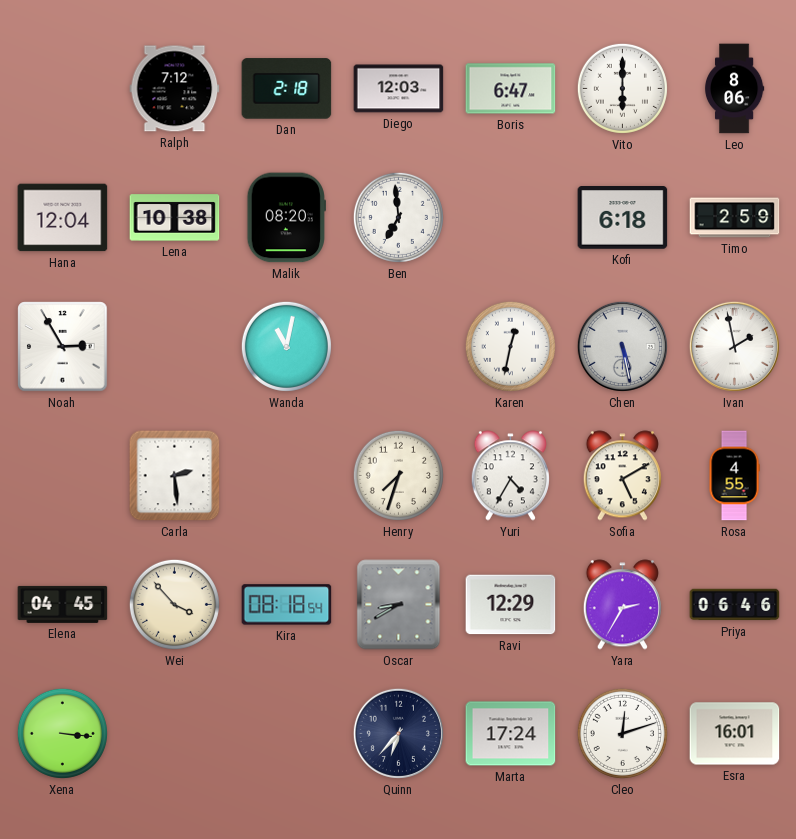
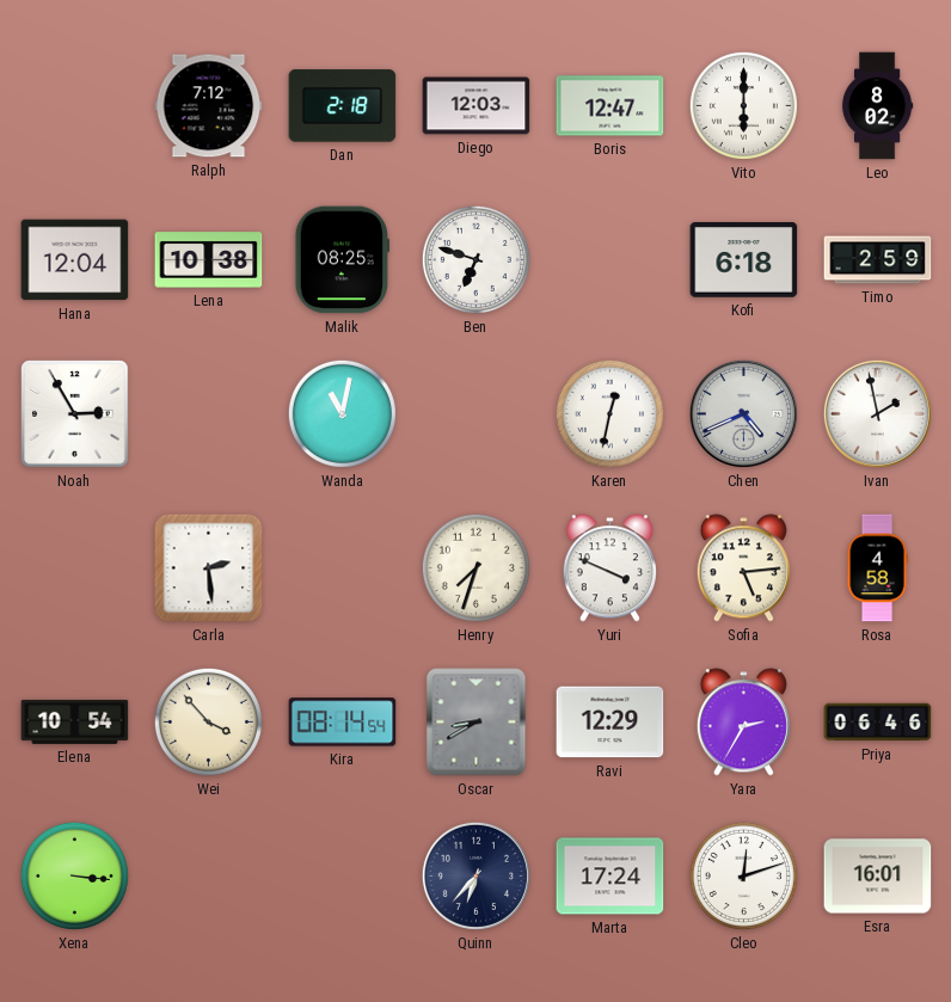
Boris: 6:47 -> 12:47 (611, 106)
Leo: 8:06 -> 8:02 (877, 106)
Malik: 08:20 -> 08:25 (342, 260)
Ben: 6:59 -> 6:48 (476, 259)
Chen: 5:28 -> 4:41 (743, 413)
Yuri: 4:35 -> 3:49 (609, 568)
Sofia: 5:10 -> 5:14 (743, 568)
Rosa: 4:55 -> 4:58 (877, 568)
Elena: 04:45 -> 10:54 (75, 721)
Kira: 08:18 -> 08:14 (343, 723)
